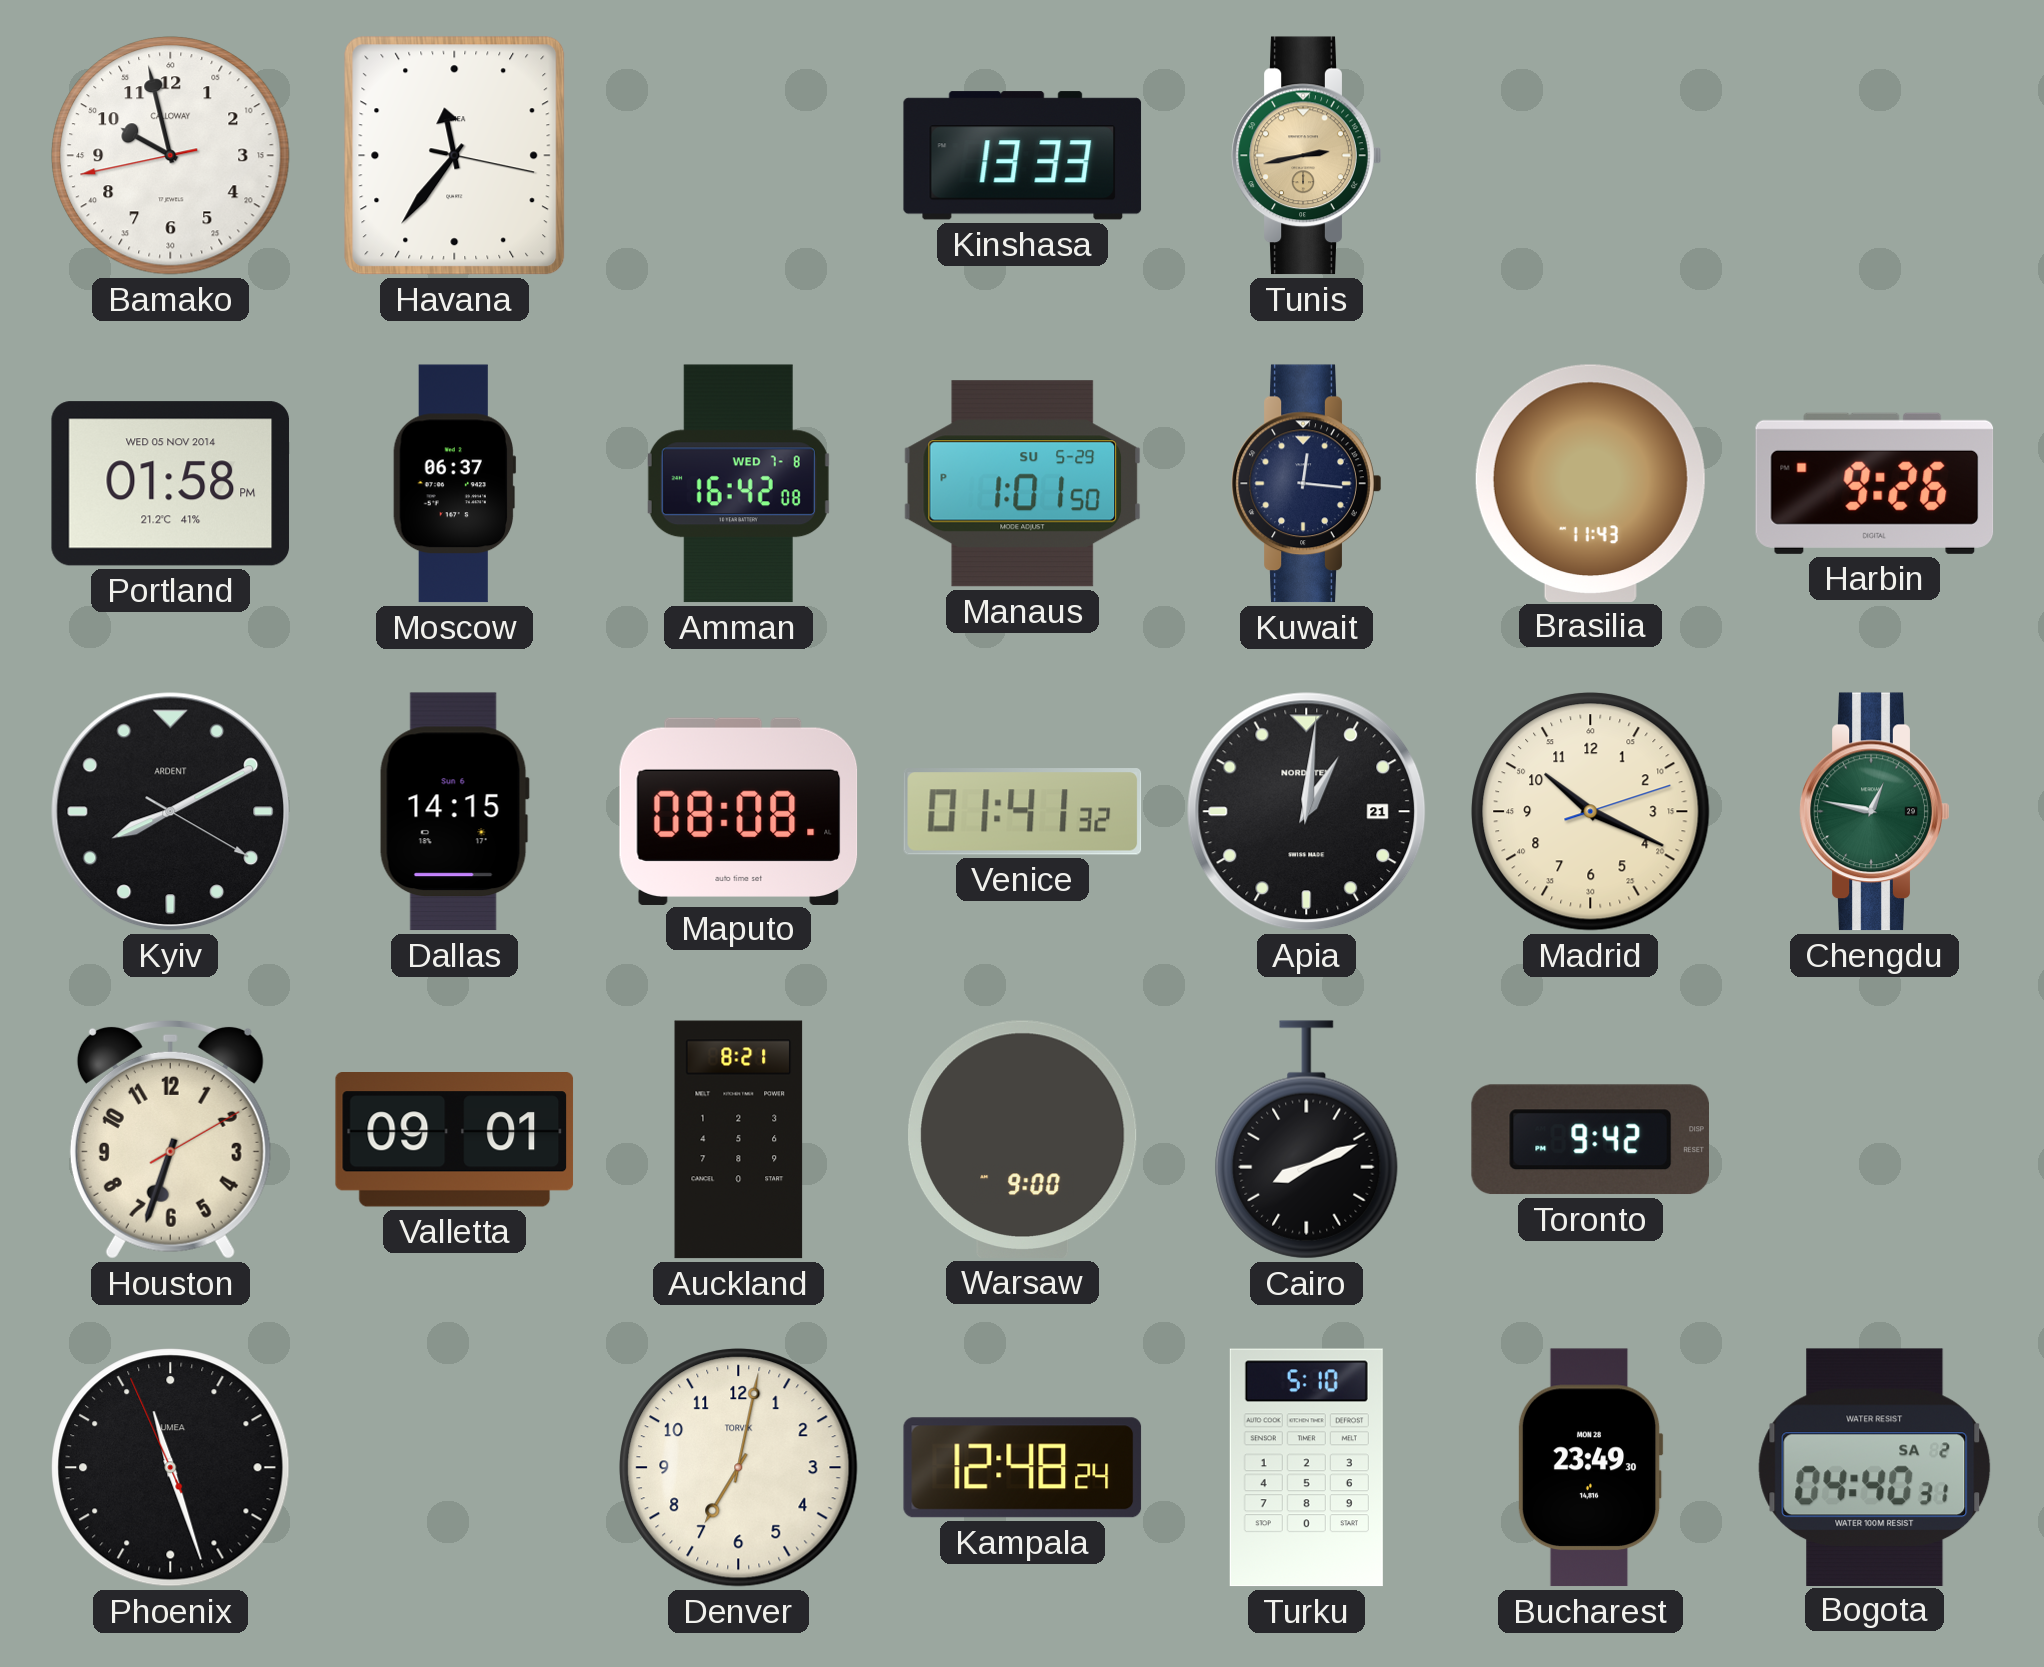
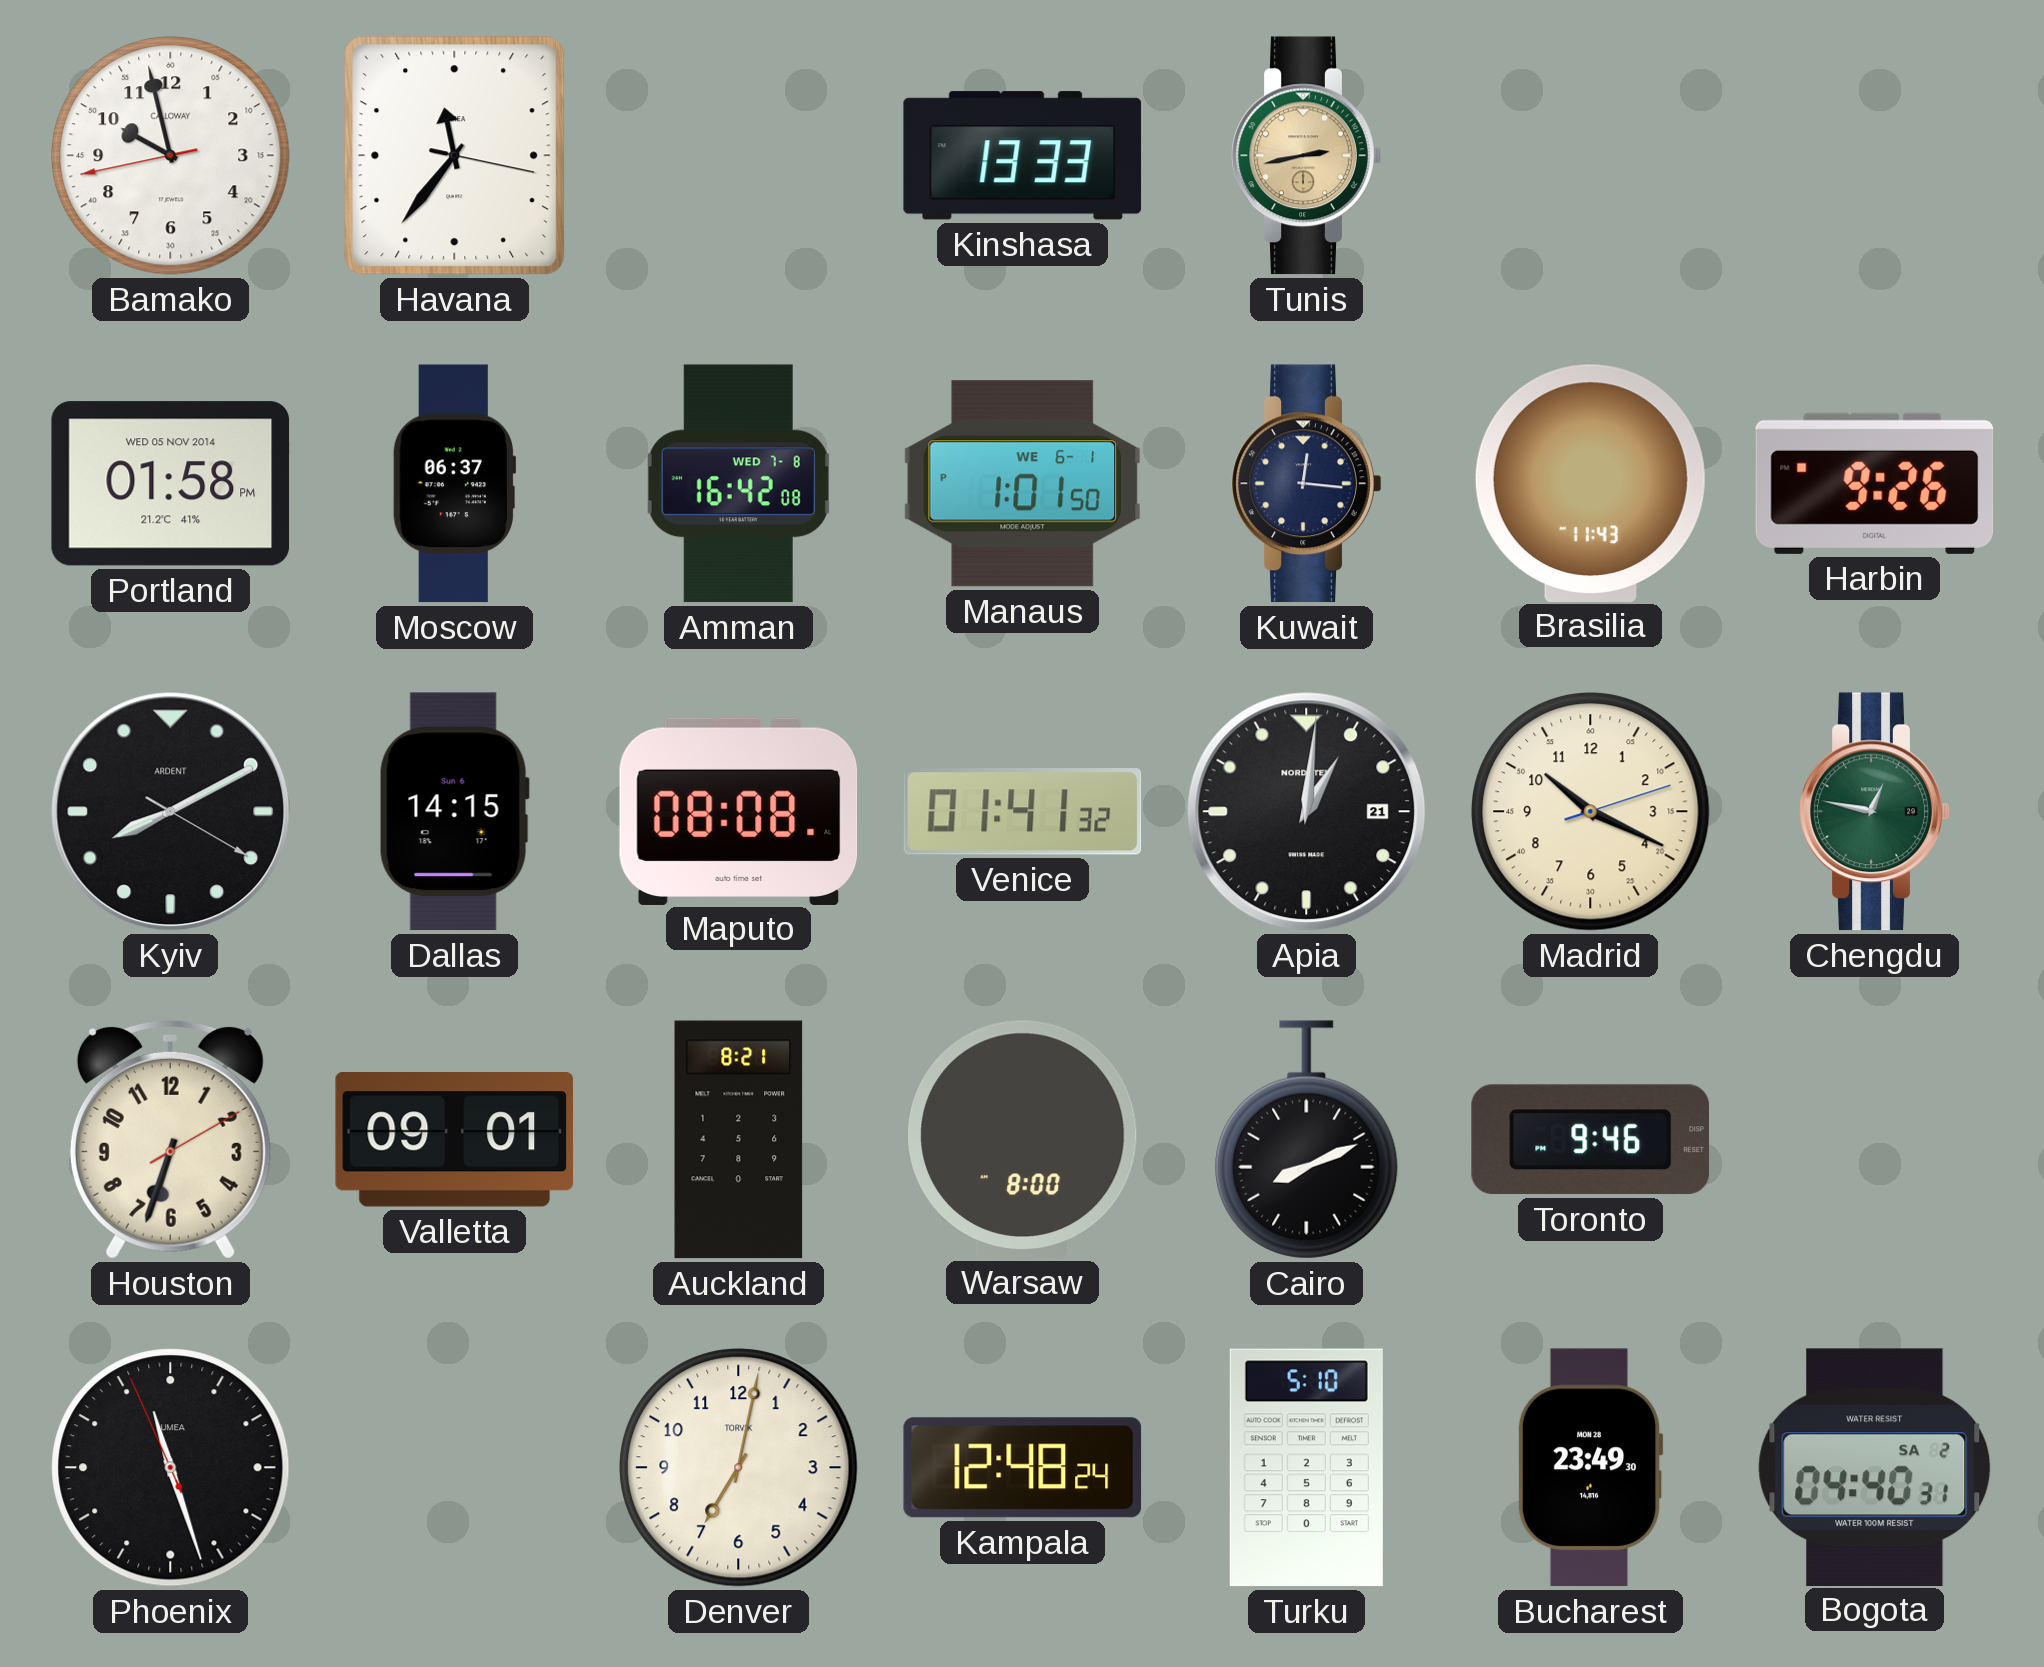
Manaus date: SU 5-29 -> WE 6-1 (1023, 484)
Warsaw: 9:00 -> 8:00 (1023, 1139)
Toronto: 9:42 -> 9:46 (1590, 1140)
